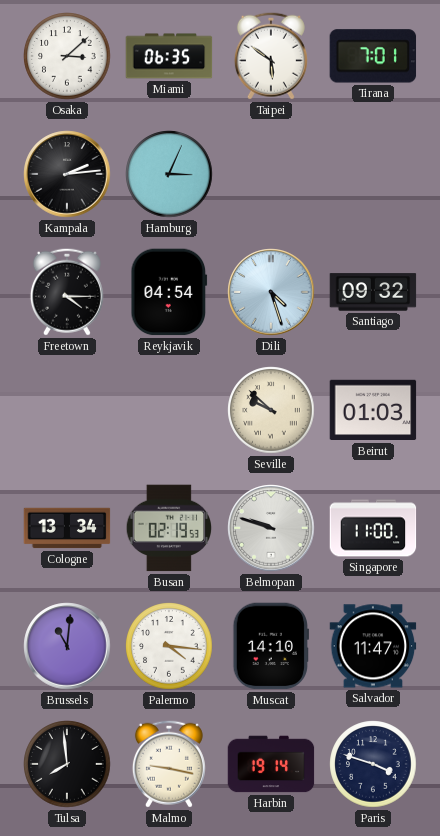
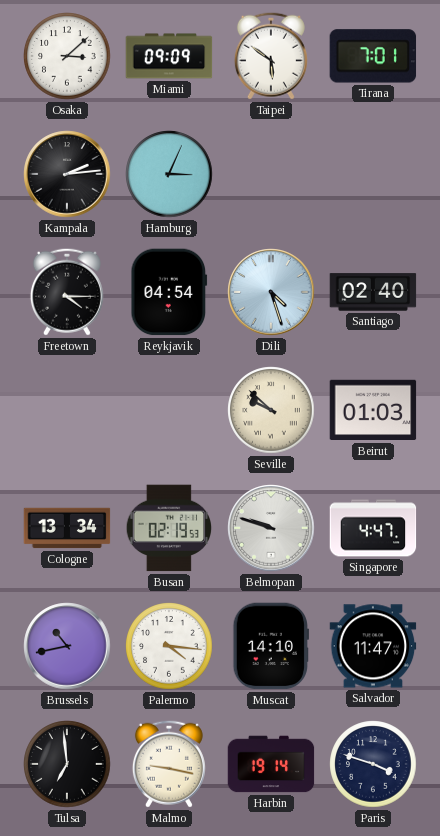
Miami: 06:35 -> 09:09 (169, 56)
Santiago: 09:32 -> 02:40 (373, 292)
Singapore: 11:00 -> 4:47 (373, 528)
Brussels: 11:01 -> 10:43 (67, 646)
Tulsa: 7:59 -> 6:59 (67, 764)
